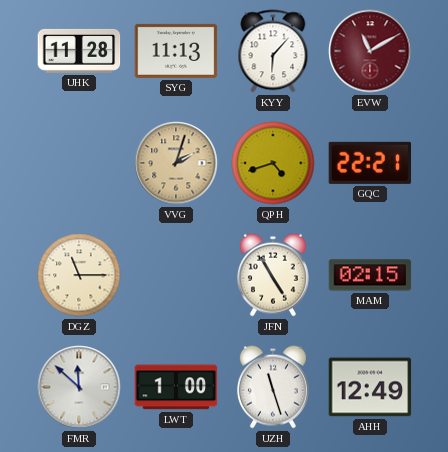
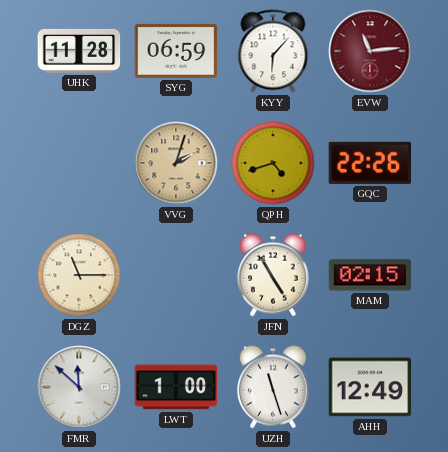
SYG: 11:13 -> 06:59 (176, 51)
EVW: 11:10 -> 11:14 (370, 51)
GQC: 22:21 -> 22:26 (370, 163)
